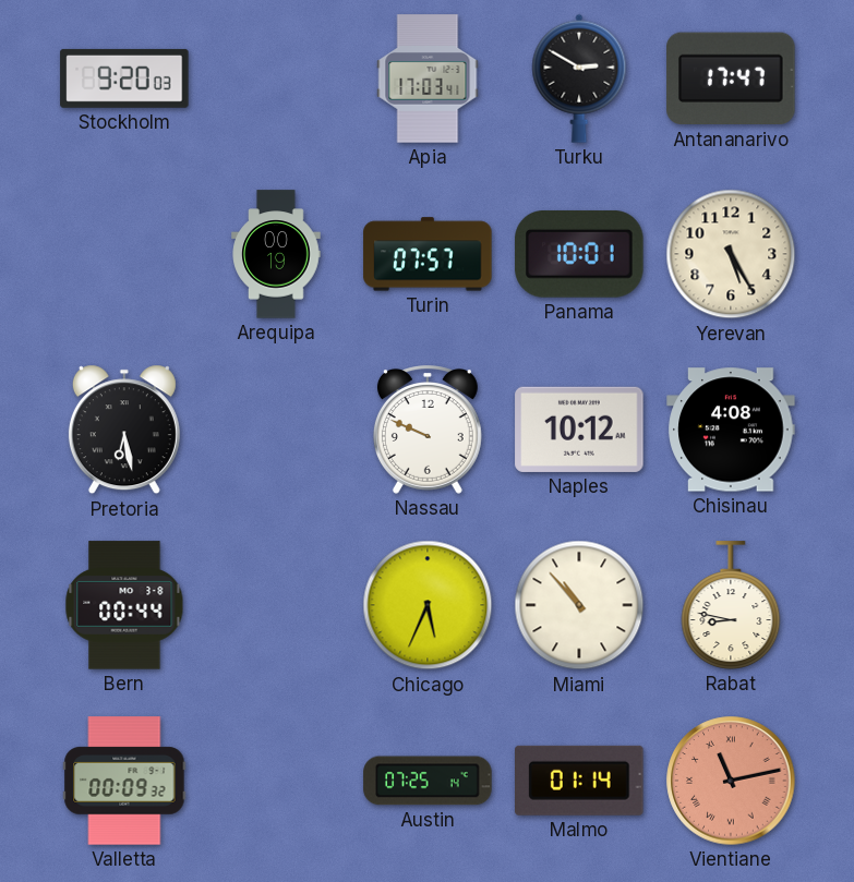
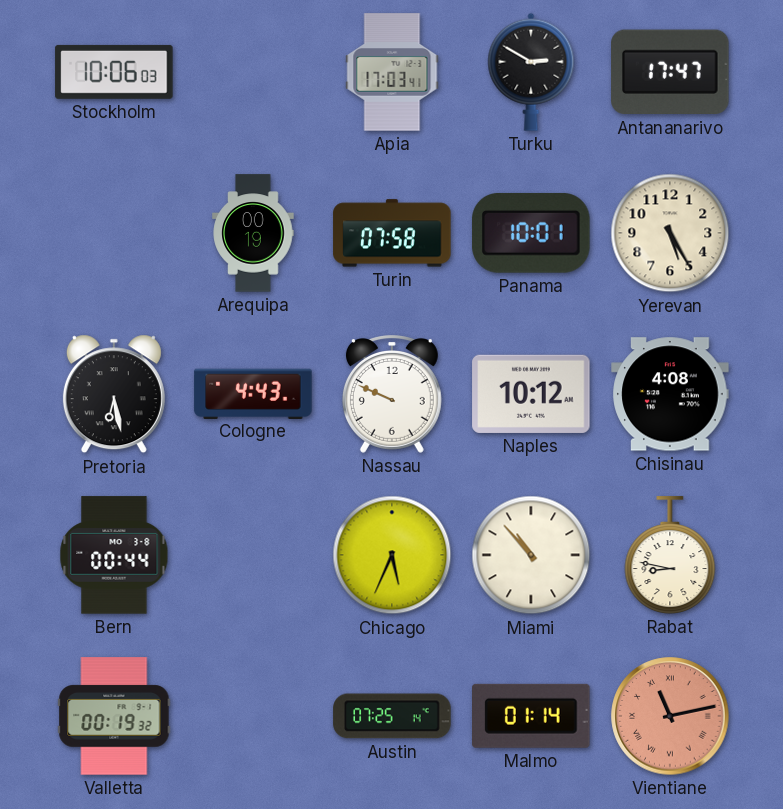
Stockholm: 9:20 -> 10:06 (114, 72)
Turin: 07:57 -> 07:58 (392, 233)
Cologne: none -> 4:43 (253, 393)
Valletta: 00:09 -> 00:19 (114, 716)
